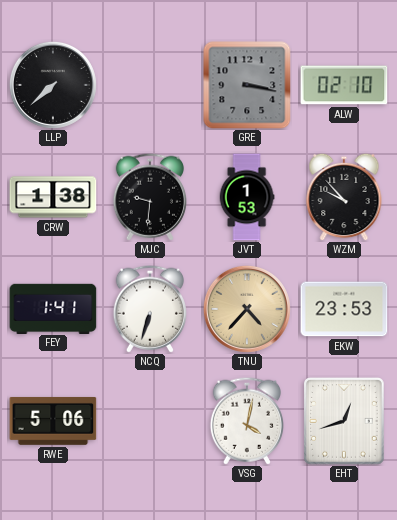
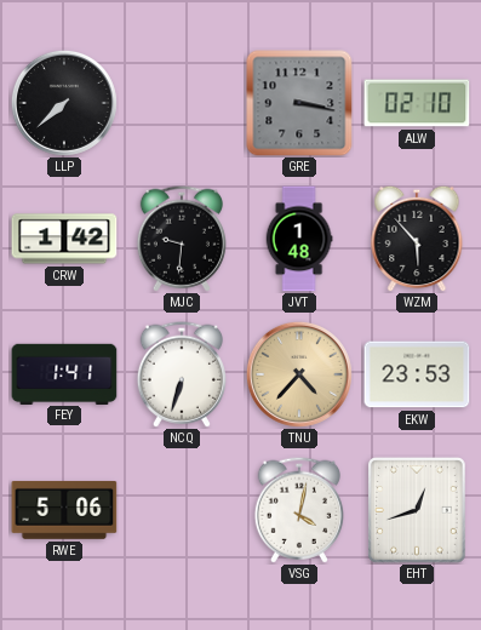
CRW: 1:38 -> 1:42 (64, 239)
JVT: 1:53 -> 1:48 (299, 239)
WZM: 9:53 -> 5:53 (417, 239)
